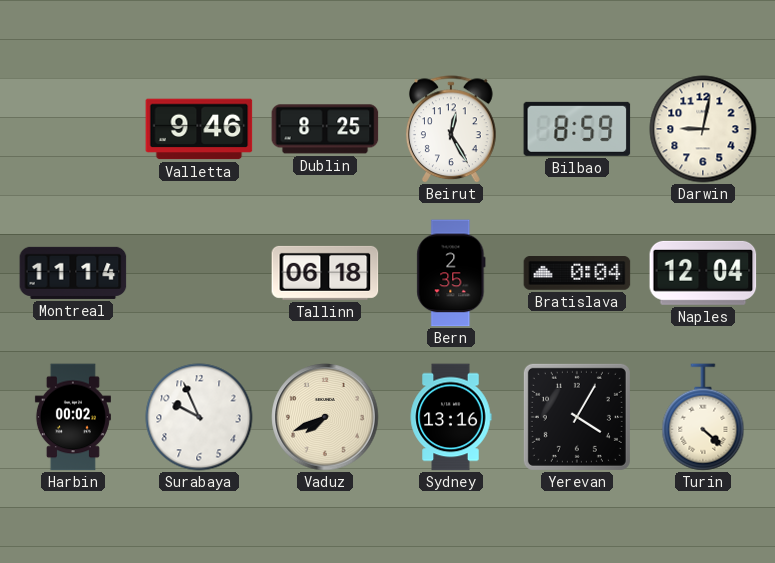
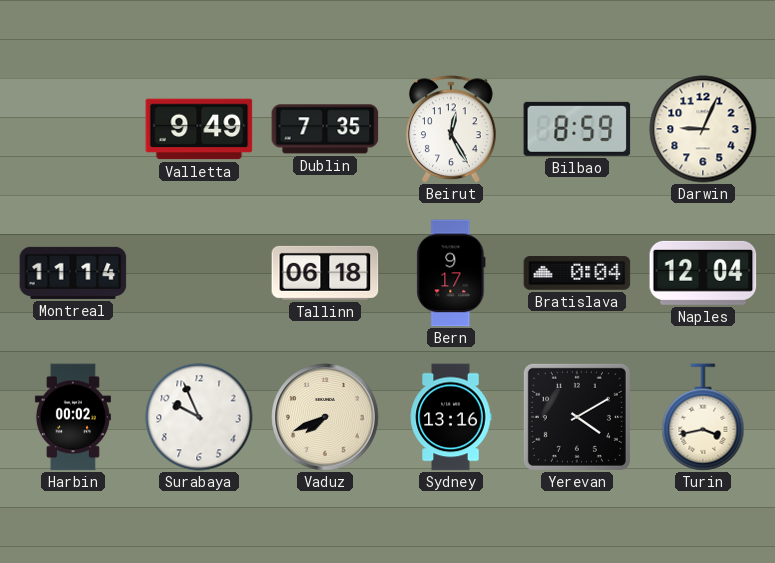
Valletta: 9:46 -> 9:49 (199, 129)
Dublin: 8:25 -> 7:35 (325, 129)
Darwin: 9:02 -> 9:04 (703, 129)
Bern: 2:35 -> 9:17 (451, 273)
Yerevan: 4:05 -> 4:10 (577, 417)
Turin: 4:22 -> 3:43 (703, 417)
